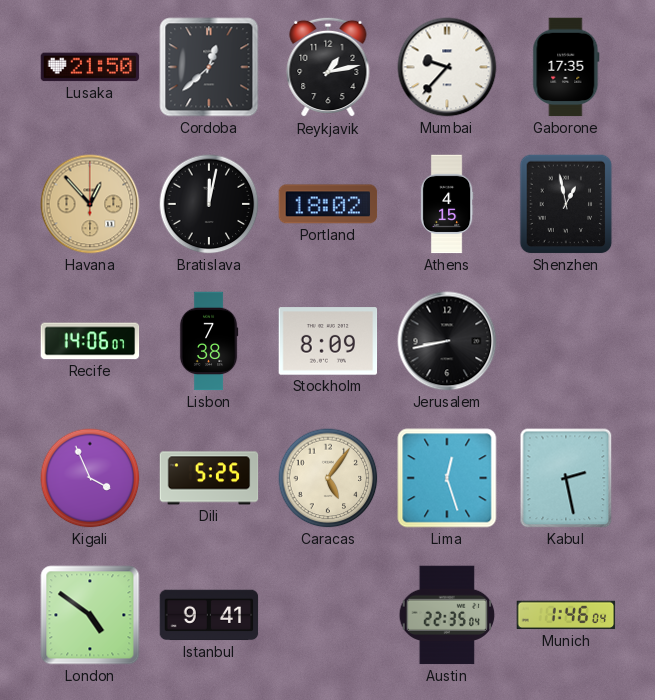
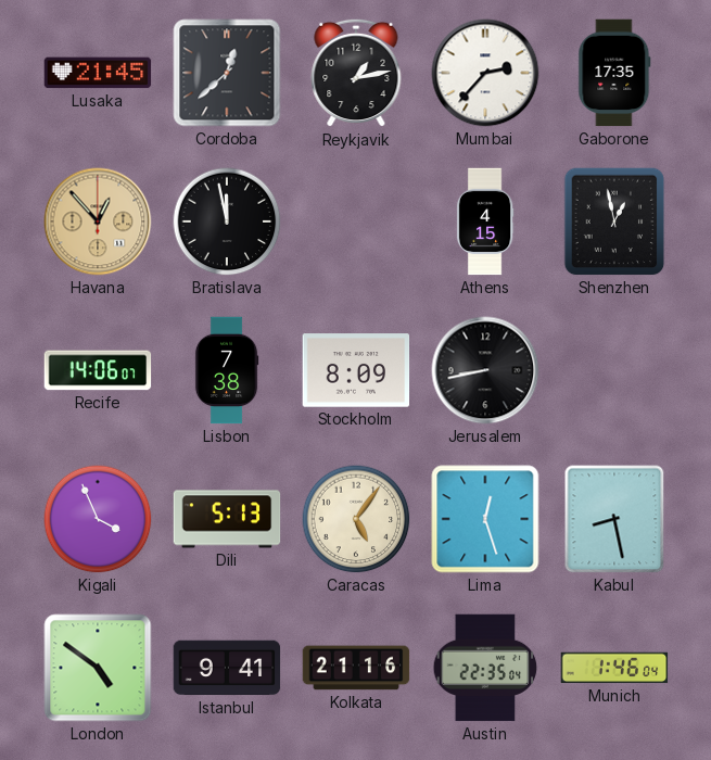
Lusaka: 21:50 -> 21:45 (98, 73)
Mumbai: 9:37 -> 2:37 (485, 73)
Bratislava: 12:02 -> 11:58 (227, 221)
Portland: 18:02 -> none (328, 204)
Dili: 5:25 -> 5:13 (227, 519)
Kabul: 2:28 -> 8:28 (614, 519)
Kolkata: none -> 21:16 (356, 668)
